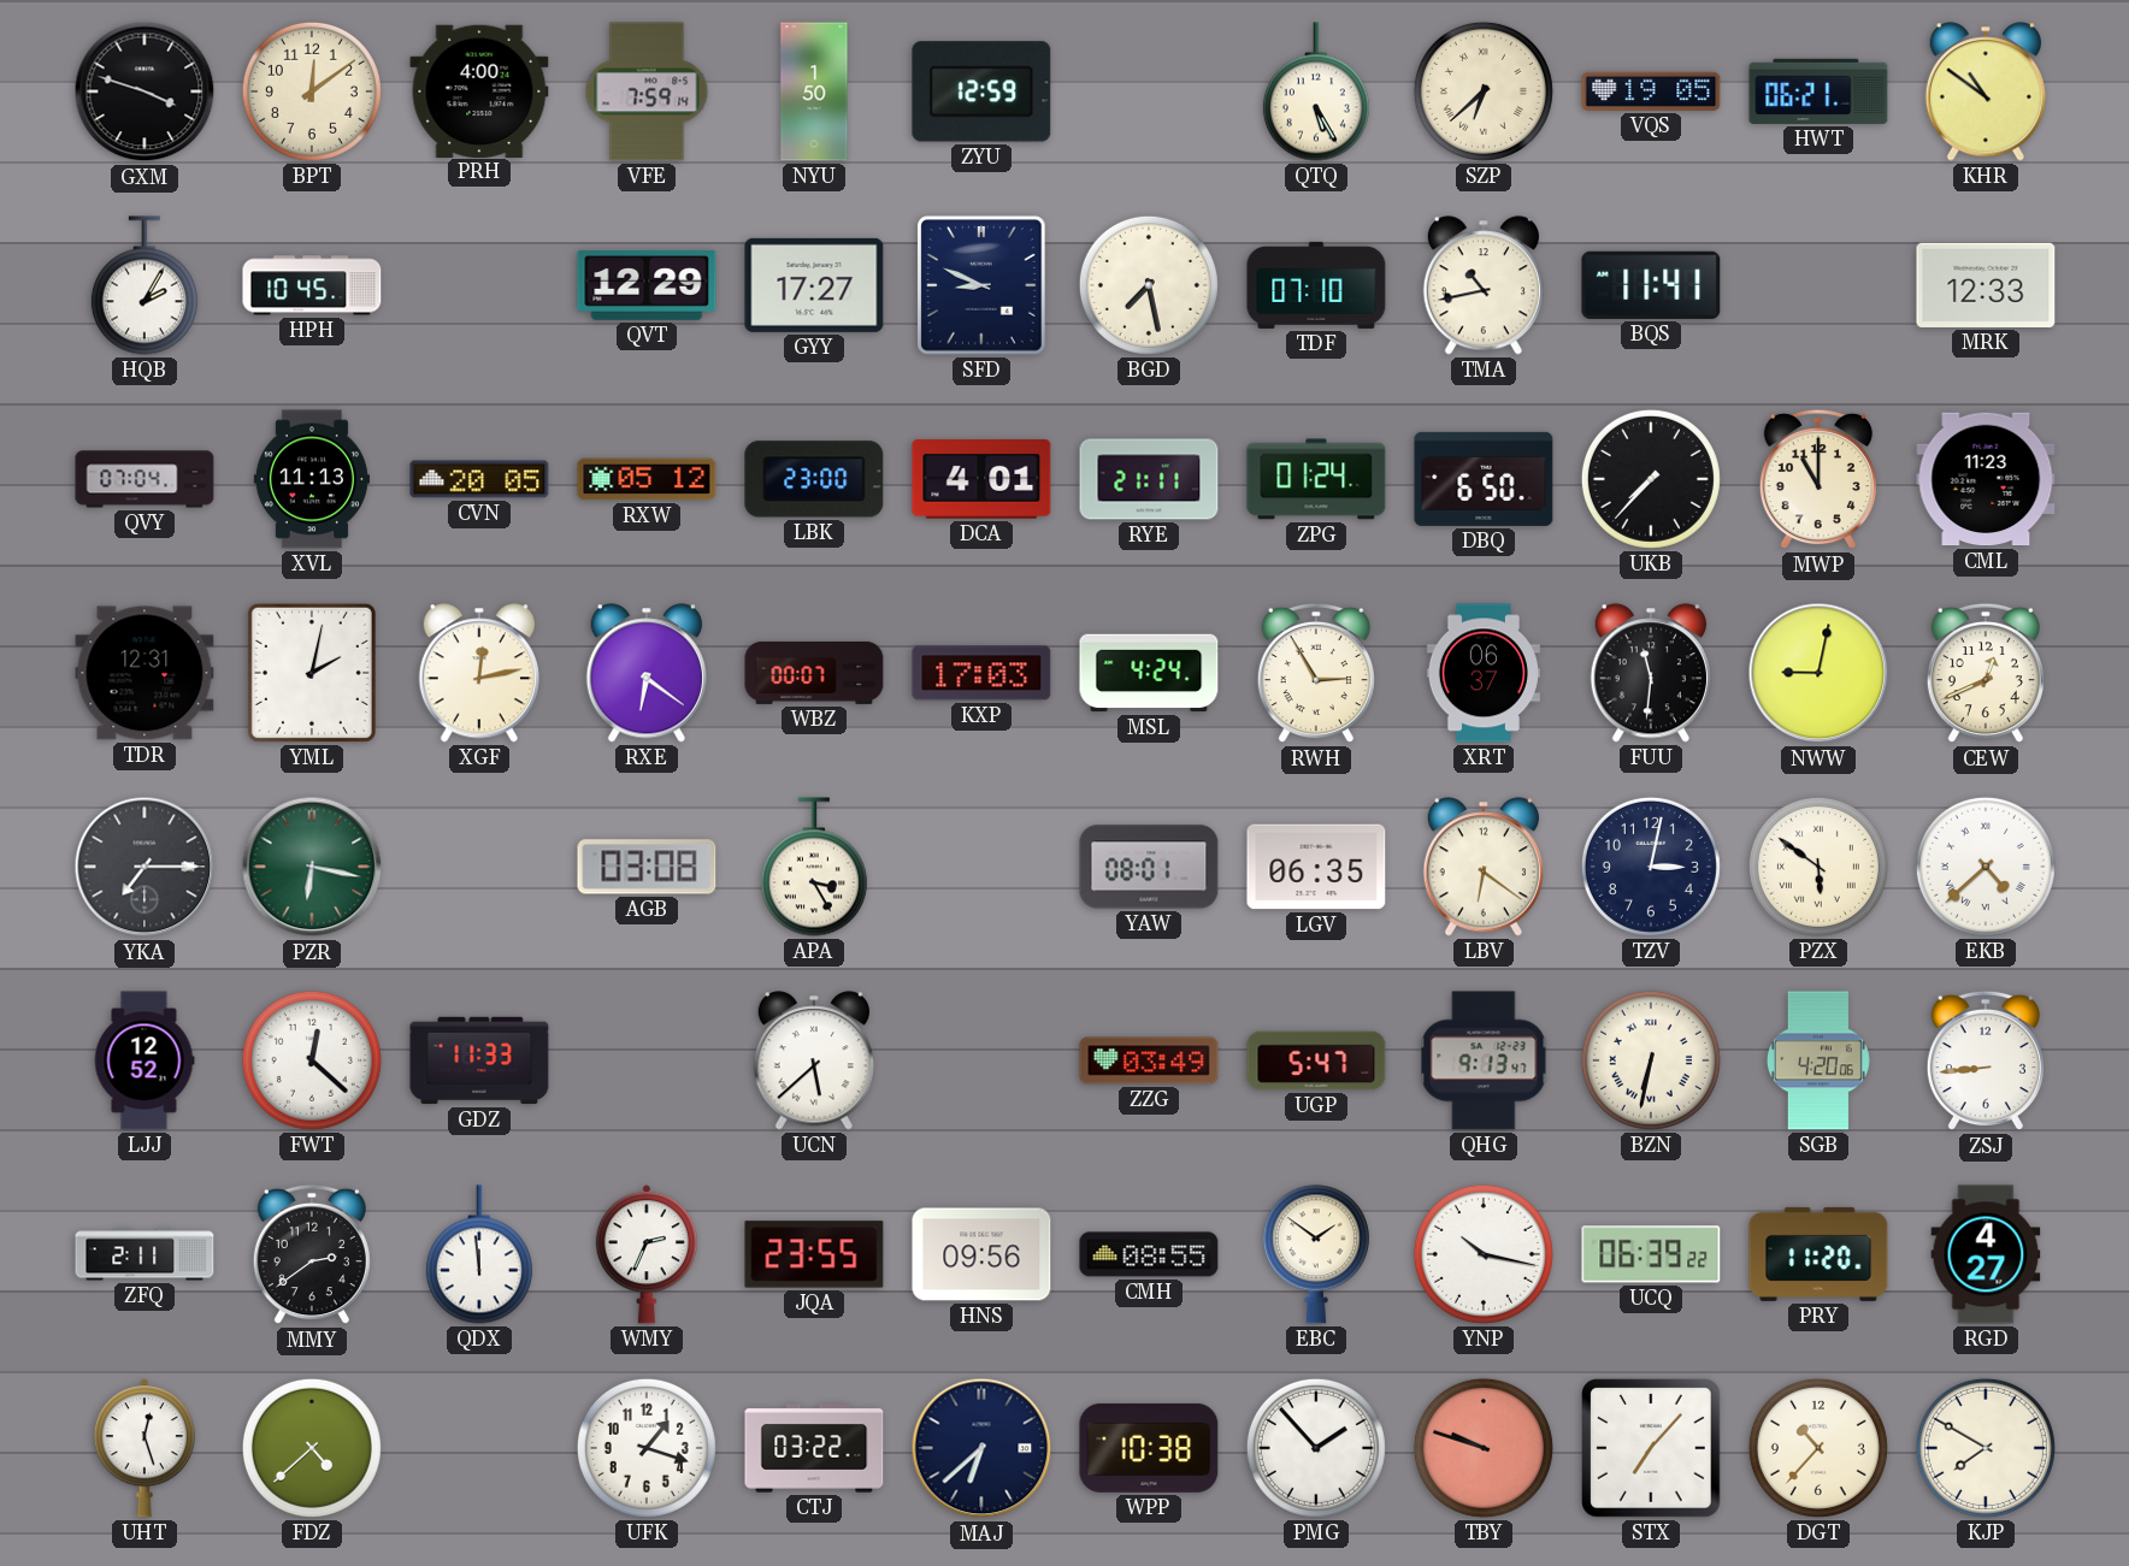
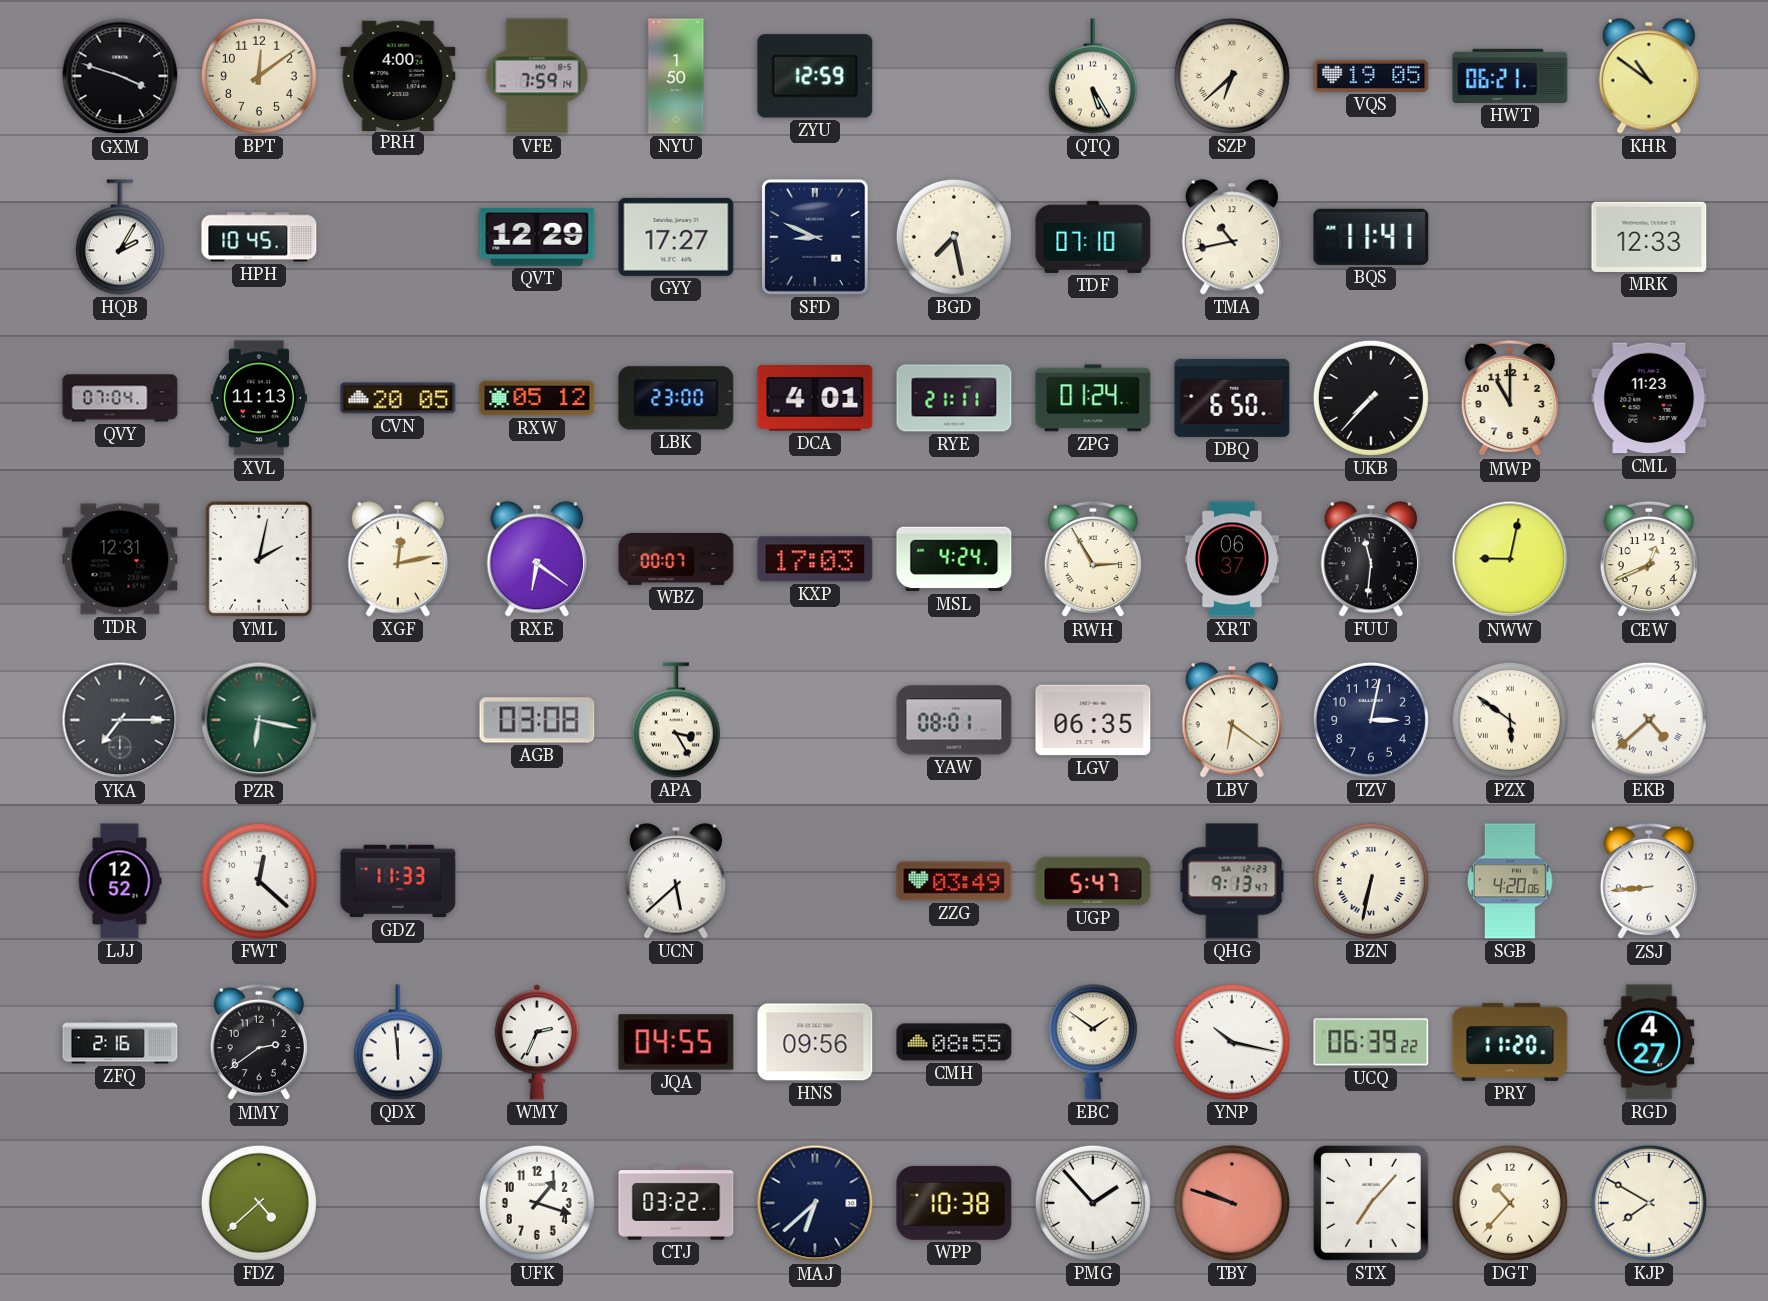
ZFQ: 2:11 -> 2:16 (120, 1042)
JQA: 23:55 -> 04:55 (676, 1042)
UHT: 12:27 -> none (145, 1448)
